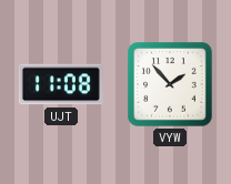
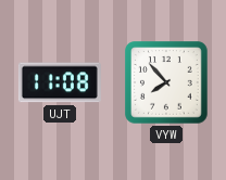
VYW: 1:53 -> 7:53 (166, 82)
